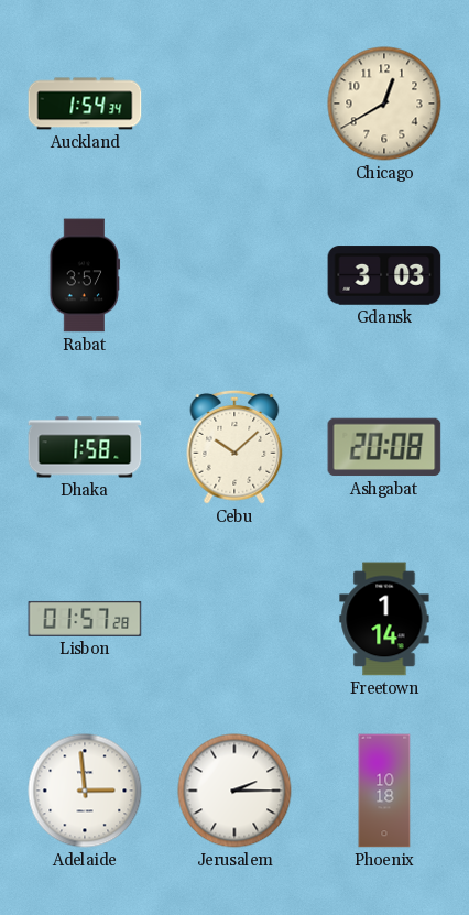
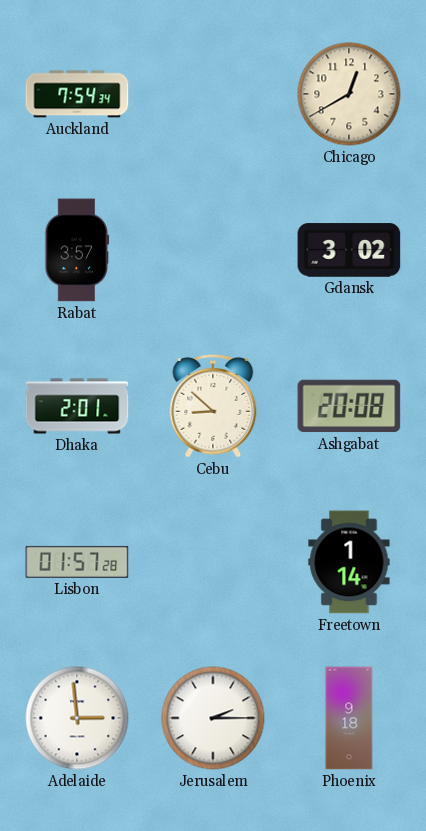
Auckland: 1:54 -> 7:54 (77, 94)
Gdansk: 3:03 -> 3:02 (349, 250)
Dhaka: 1:58 -> 2:01 (77, 406)
Cebu: 10:08 -> 8:52 (213, 406)
Phoenix: 10:18 -> 9:18 (349, 718)
